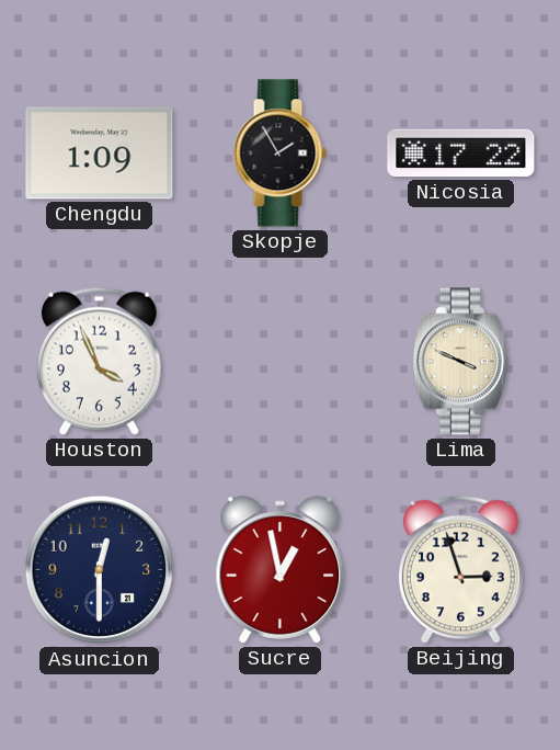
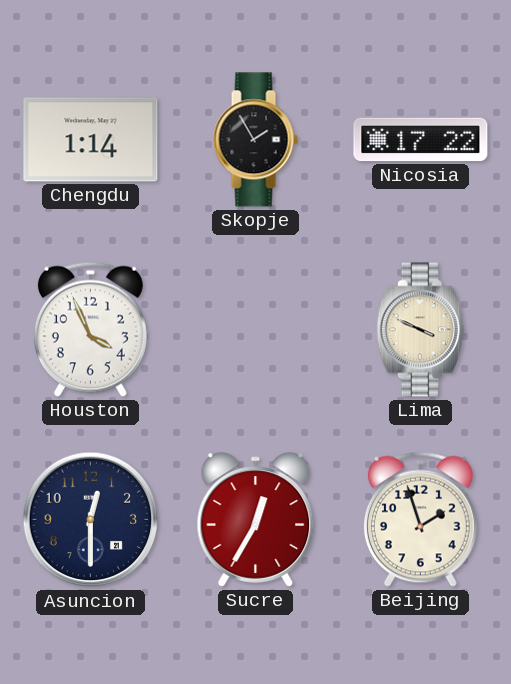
Chengdu: 1:09 -> 1:14 (91, 140)
Sucre: 12:58 -> 12:35 (256, 520)
Beijing: 2:57 -> 1:57 (420, 519)
